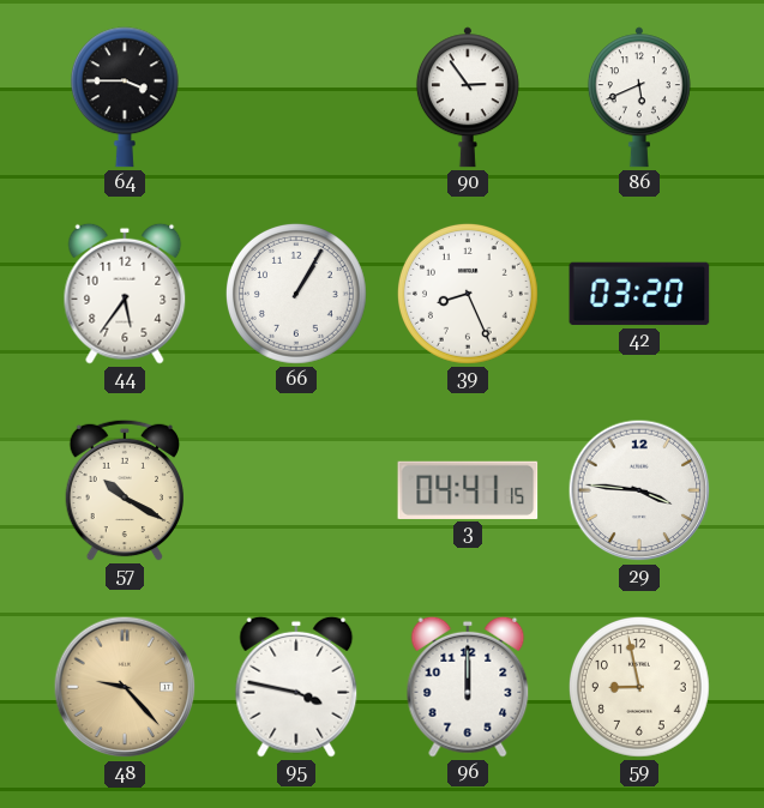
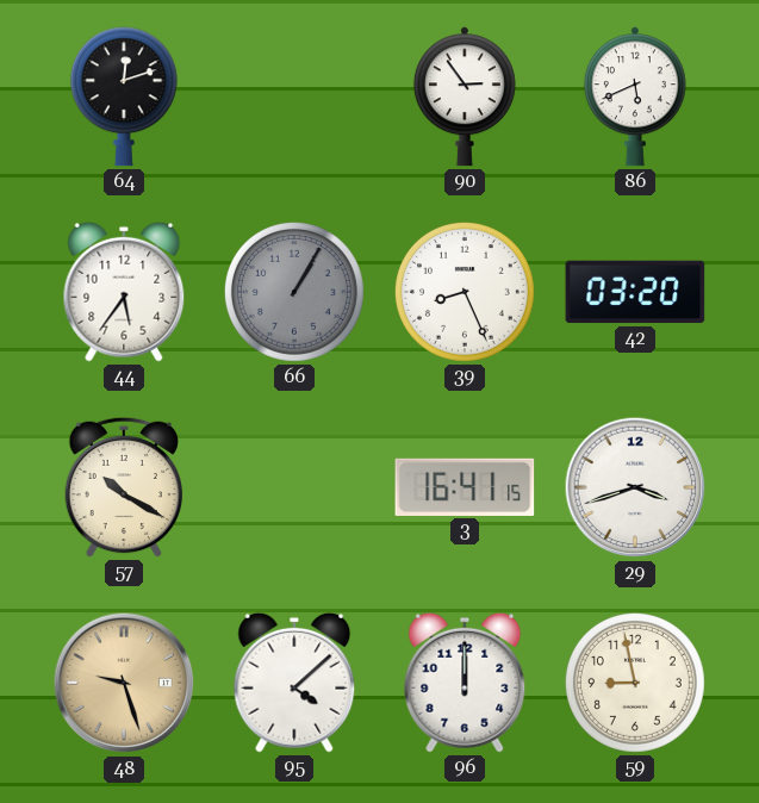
64: 3:45 -> 12:12 (124, 97)
66 dial: white -> grey (294, 292)
3: 04:41 -> 16:41 (465, 487)
29: 3:46 -> 3:42 (635, 487)
48: 9:23 -> 9:27 (124, 683)
95: 3:47 -> 4:08 (294, 683)
